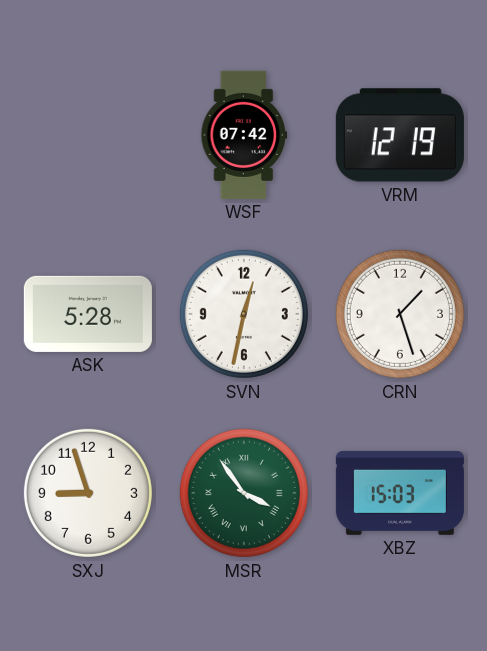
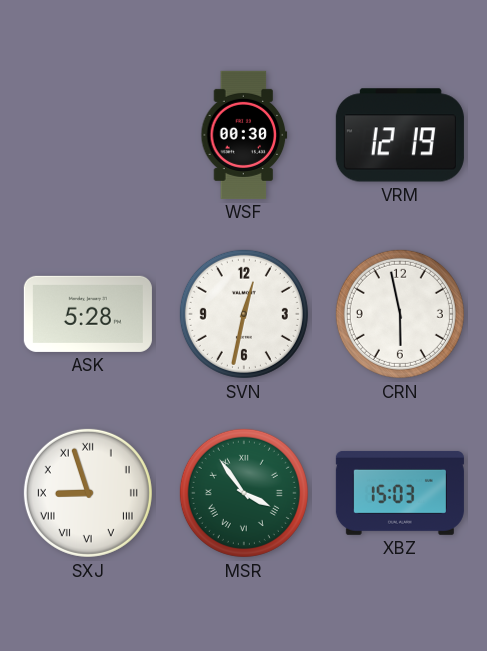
WSF: 07:42 -> 00:30 (244, 135)
CRN: 1:27 -> 5:58 (400, 314)
SXJ numerals: Arabic -> Roman (88, 493)
